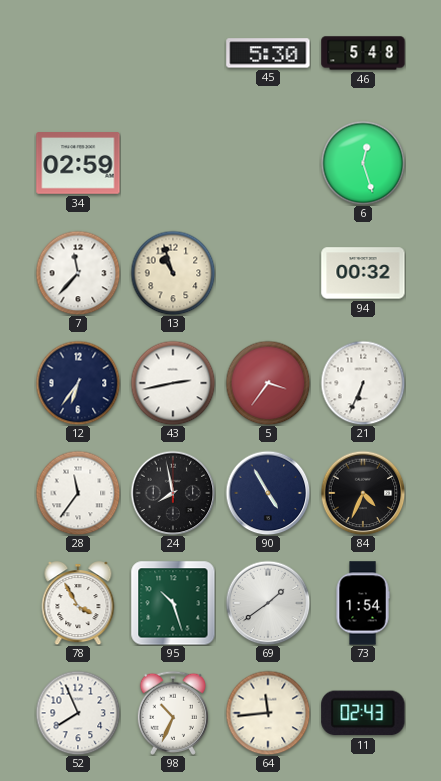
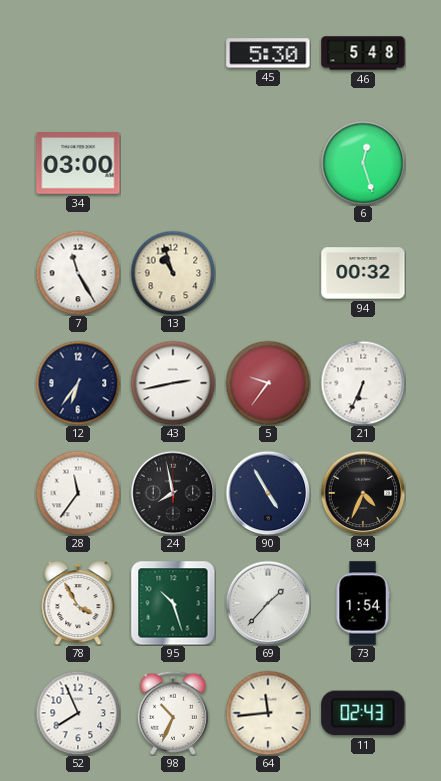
34: 02:59 -> 03:00 (78, 163)
7: 11:37 -> 11:25 (78, 273)
5: 3:36 -> 9:36 (268, 383)
69: 1:39 -> 1:37 (268, 603)
